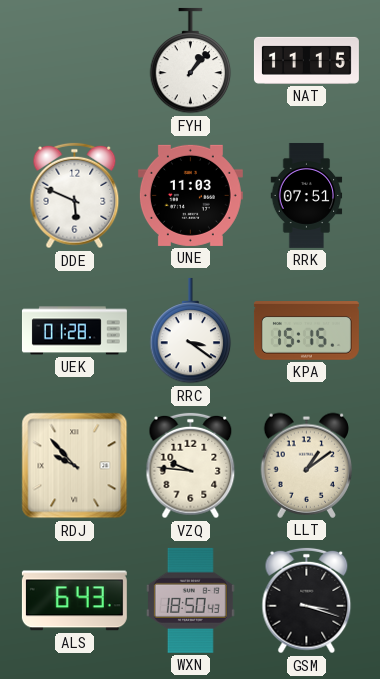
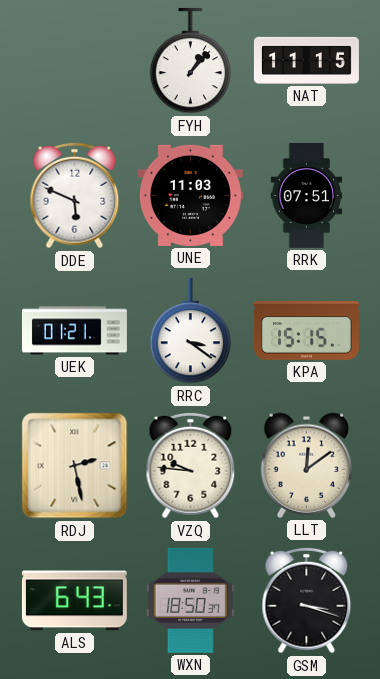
UEK: 01:28 -> 01:21 (74, 331)
RDJ: 9:53 -> 2:28 (75, 466)
LLT: 1:09 -> 12:09 (306, 465)
WXN: 18:50:43 -> 18:50:37 (190, 600)
